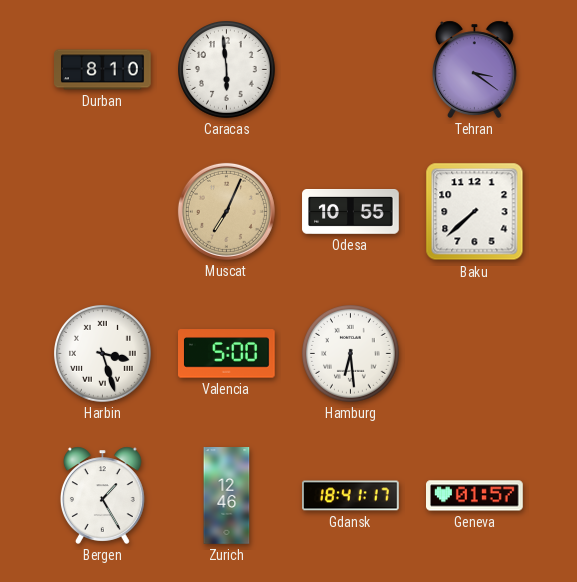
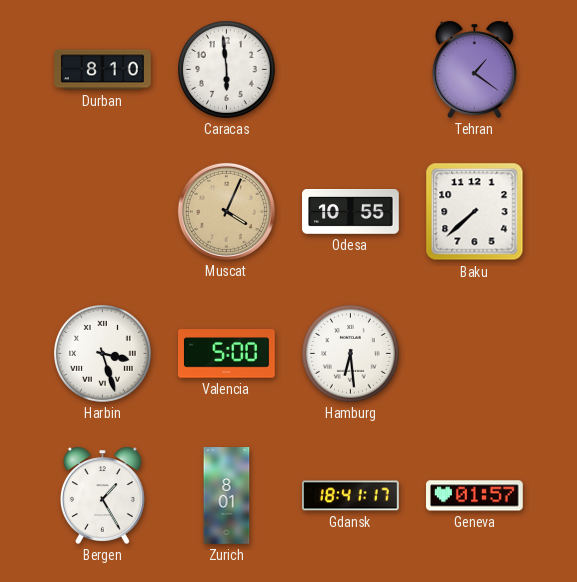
Tehran: 3:21 -> 1:21 (474, 69)
Muscat: 7:04 -> 4:04 (226, 211)
Zurich: 12:46 -> 8:01 (227, 496)
